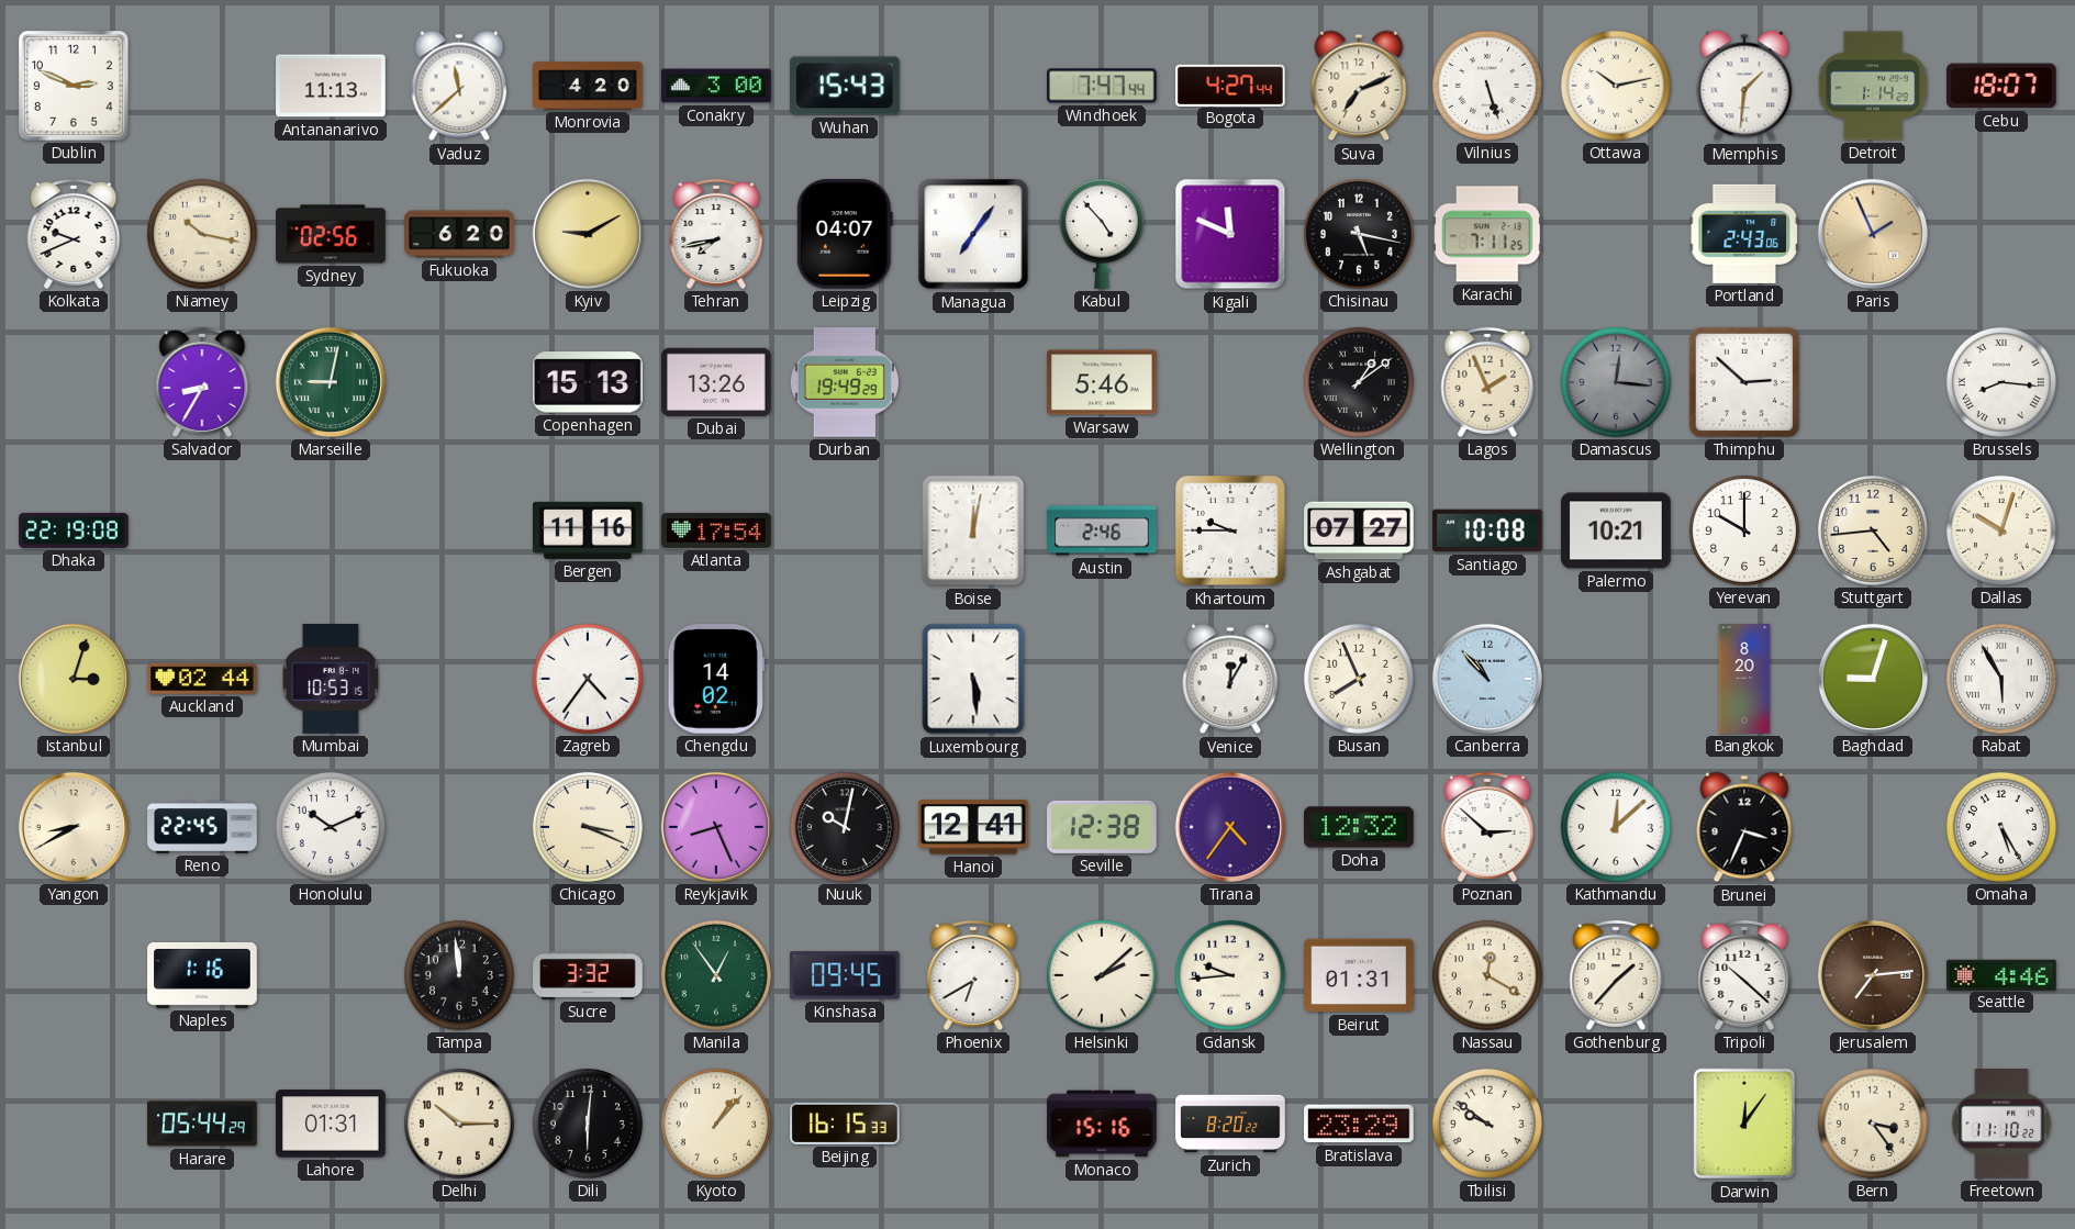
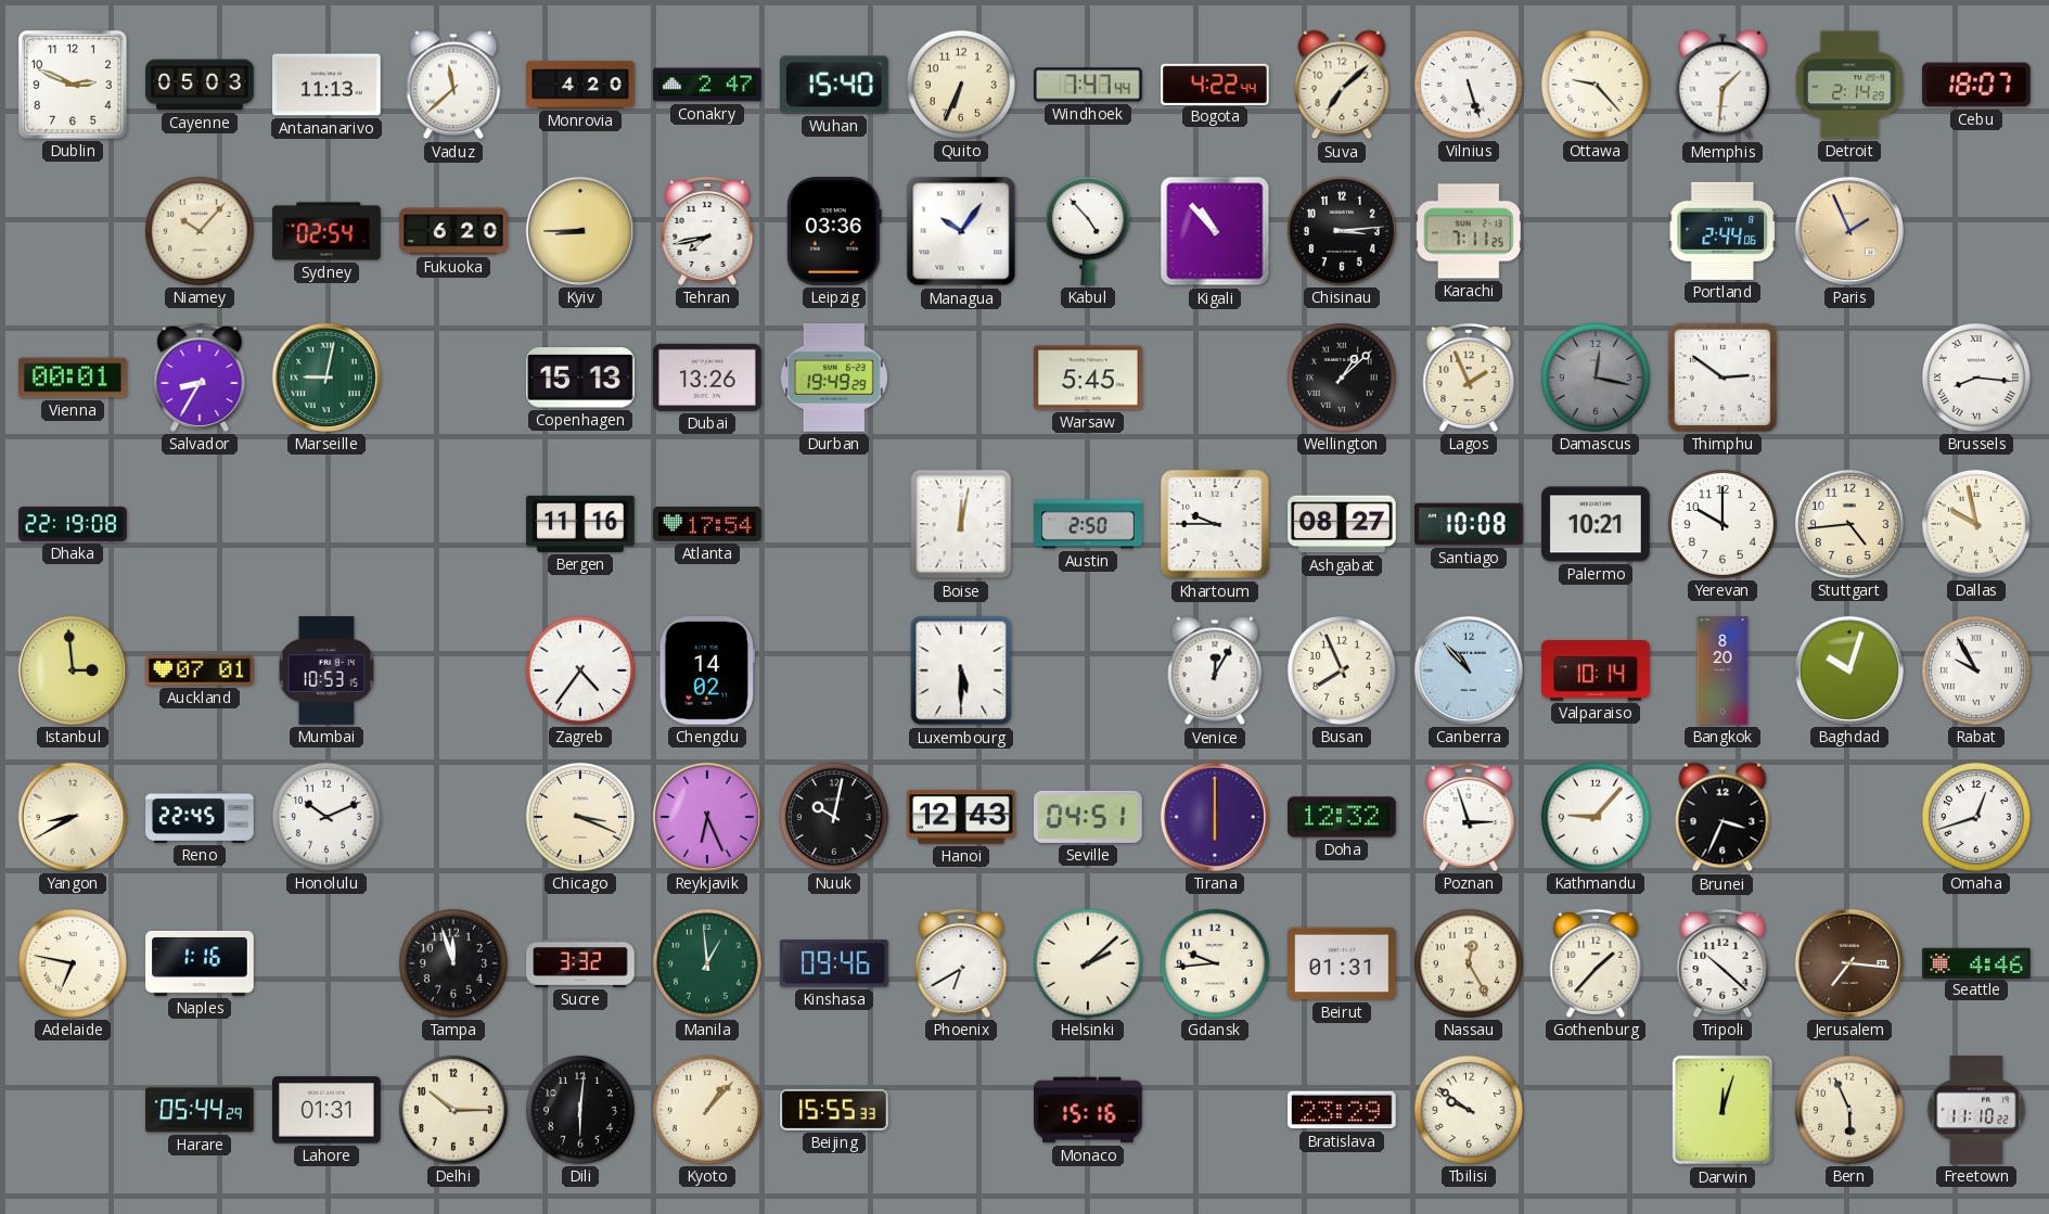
Cayenne: none -> 05:03 (200, 85)
Conakry: 3:00 -> 2:47 (707, 85)
Wuhan: 15:43 -> 15:40 (835, 85)
Quito: none -> 6:34 (961, 85)
Bogota: 4:27 -> 4:22 (1215, 84)
Suva: 7:11 -> 7:08 (1342, 85)
Ottawa: 10:13 -> 9:23 (1596, 85)
Detroit: 1:14 -> 2:14 (1849, 85)
Kolkata: 9:41 -> none (74, 234)
Niamey: 10:17 -> 10:07 (200, 231)
Sydney: 02:56 -> 02:54 (326, 231)
Kyiv: 9:10 -> 8:45 (580, 231)
Leipzig: 04:07 -> 03:36 (834, 231)
Managua: 7:06 -> 10:06 (961, 231)
Kigali: 11:49 -> 10:53 (1215, 231)
Chisinau: 5:17 -> 3:14 (1342, 231)
Portland: 2:43 -> 2:44 (1721, 231)
Vienna: none -> 00:01 (73, 378)
Warsaw: 5:46 -> 5:45 (1088, 378)
Wellington: 1:09 -> 1:08 (1342, 378)
Damascus: 12:16 -> 12:17 (1596, 378)
Thimphu: 2:52 -> 2:51 (1723, 378)
Austin: 2:46 -> 2:50 (1088, 524)
Ashgabat: 07:27 -> 08:27 (1342, 524)
Dallas: 10:03 -> 9:58 (1976, 524)
Istanbul: 3:03 -> 2:59 (73, 670)
Auckland: 02:44 -> 07:01 (200, 670)
Luxembourg: 5:29 -> 5:30 (961, 670)
Valparaiso: none -> 10:14 (1596, 670)
Baghdad: 9:03 -> 10:03 (1849, 670)
Rabat: 5:55 -> 9:55 (1976, 670)
Reykjavik: 8:26 -> 6:26 (707, 817)
Hanoi: 12:41 -> 12:43 (961, 817)
Seville: 12:38 -> 04:51 (1088, 817)
Tirana: 4:36 -> 6:00 (1215, 817)
Poznan: 2:52 -> 2:57 (1469, 817)
Kathmandu: 12:08 -> 9:07 (1596, 817)
Omaha: 5:25 -> 12:42 (1976, 817)
Adelaide: none -> 6:47 (73, 963)
Tampa: 11:59 -> 11:57 (453, 963)
Manila: 12:54 -> 12:59 (707, 963)
Kinshasa: 09:45 -> 09:46 (834, 963)
Nassau: 12:20 -> 12:25 (1469, 963)
Jerusalem: 7:14 -> 7:16 (1849, 963)
Beijing: 16:15 -> 15:55 (834, 1110)
Zurich: 8:20 -> none (1230, 1124)
Darwin: 12:06 -> 12:03 (1723, 1110)
Bern: 3:24 -> 5:56 (1849, 1110)
